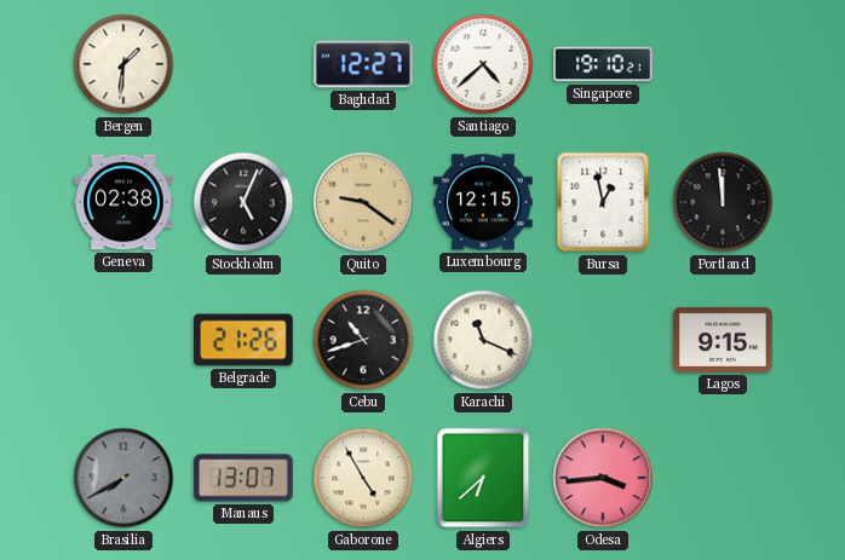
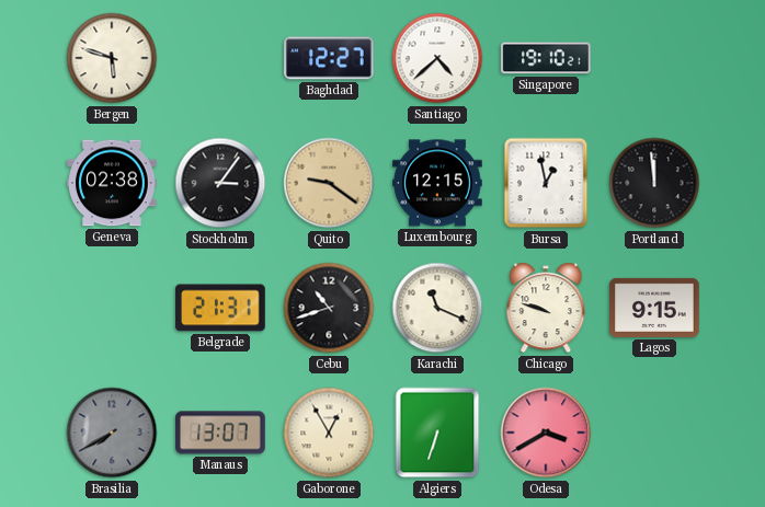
Bergen: 1:31 -> 5:48 (112, 58)
Stockholm: 5:04 -> 3:06 (220, 183)
Belgrade: 21:26 -> 21:31 (220, 308)
Chicago: none -> 9:48 (546, 308)
Gaborone: 4:55 -> 12:55 (329, 433)
Algiers: 6:38 -> 6:33 (437, 433)
Odesa: 3:44 -> 3:40 (546, 433)
